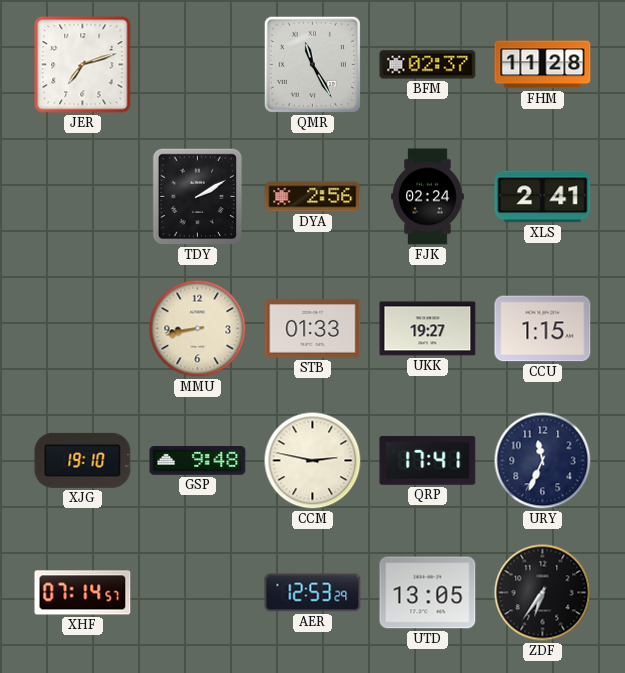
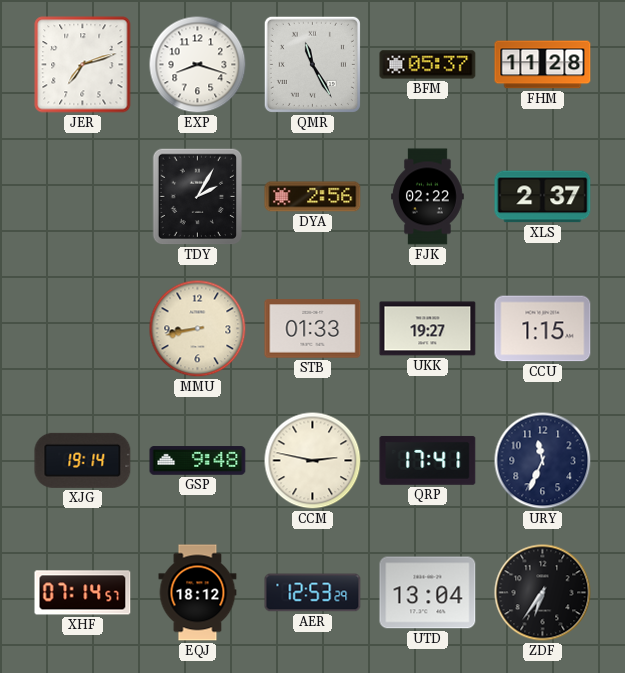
EXP: none -> 8:18 (198, 65)
BFM: 02:37 -> 05:37 (428, 65)
TDY: 2:10 -> 2:05 (198, 197)
FJK: 02:24 -> 02:22 (428, 197)
XLS: 2:41 -> 2:37 (543, 197)
XJG: 19:10 -> 19:14 (83, 460)
EQJ: none -> 18:12 (198, 593)
UTD: 13:05 -> 13:04 (428, 593)
